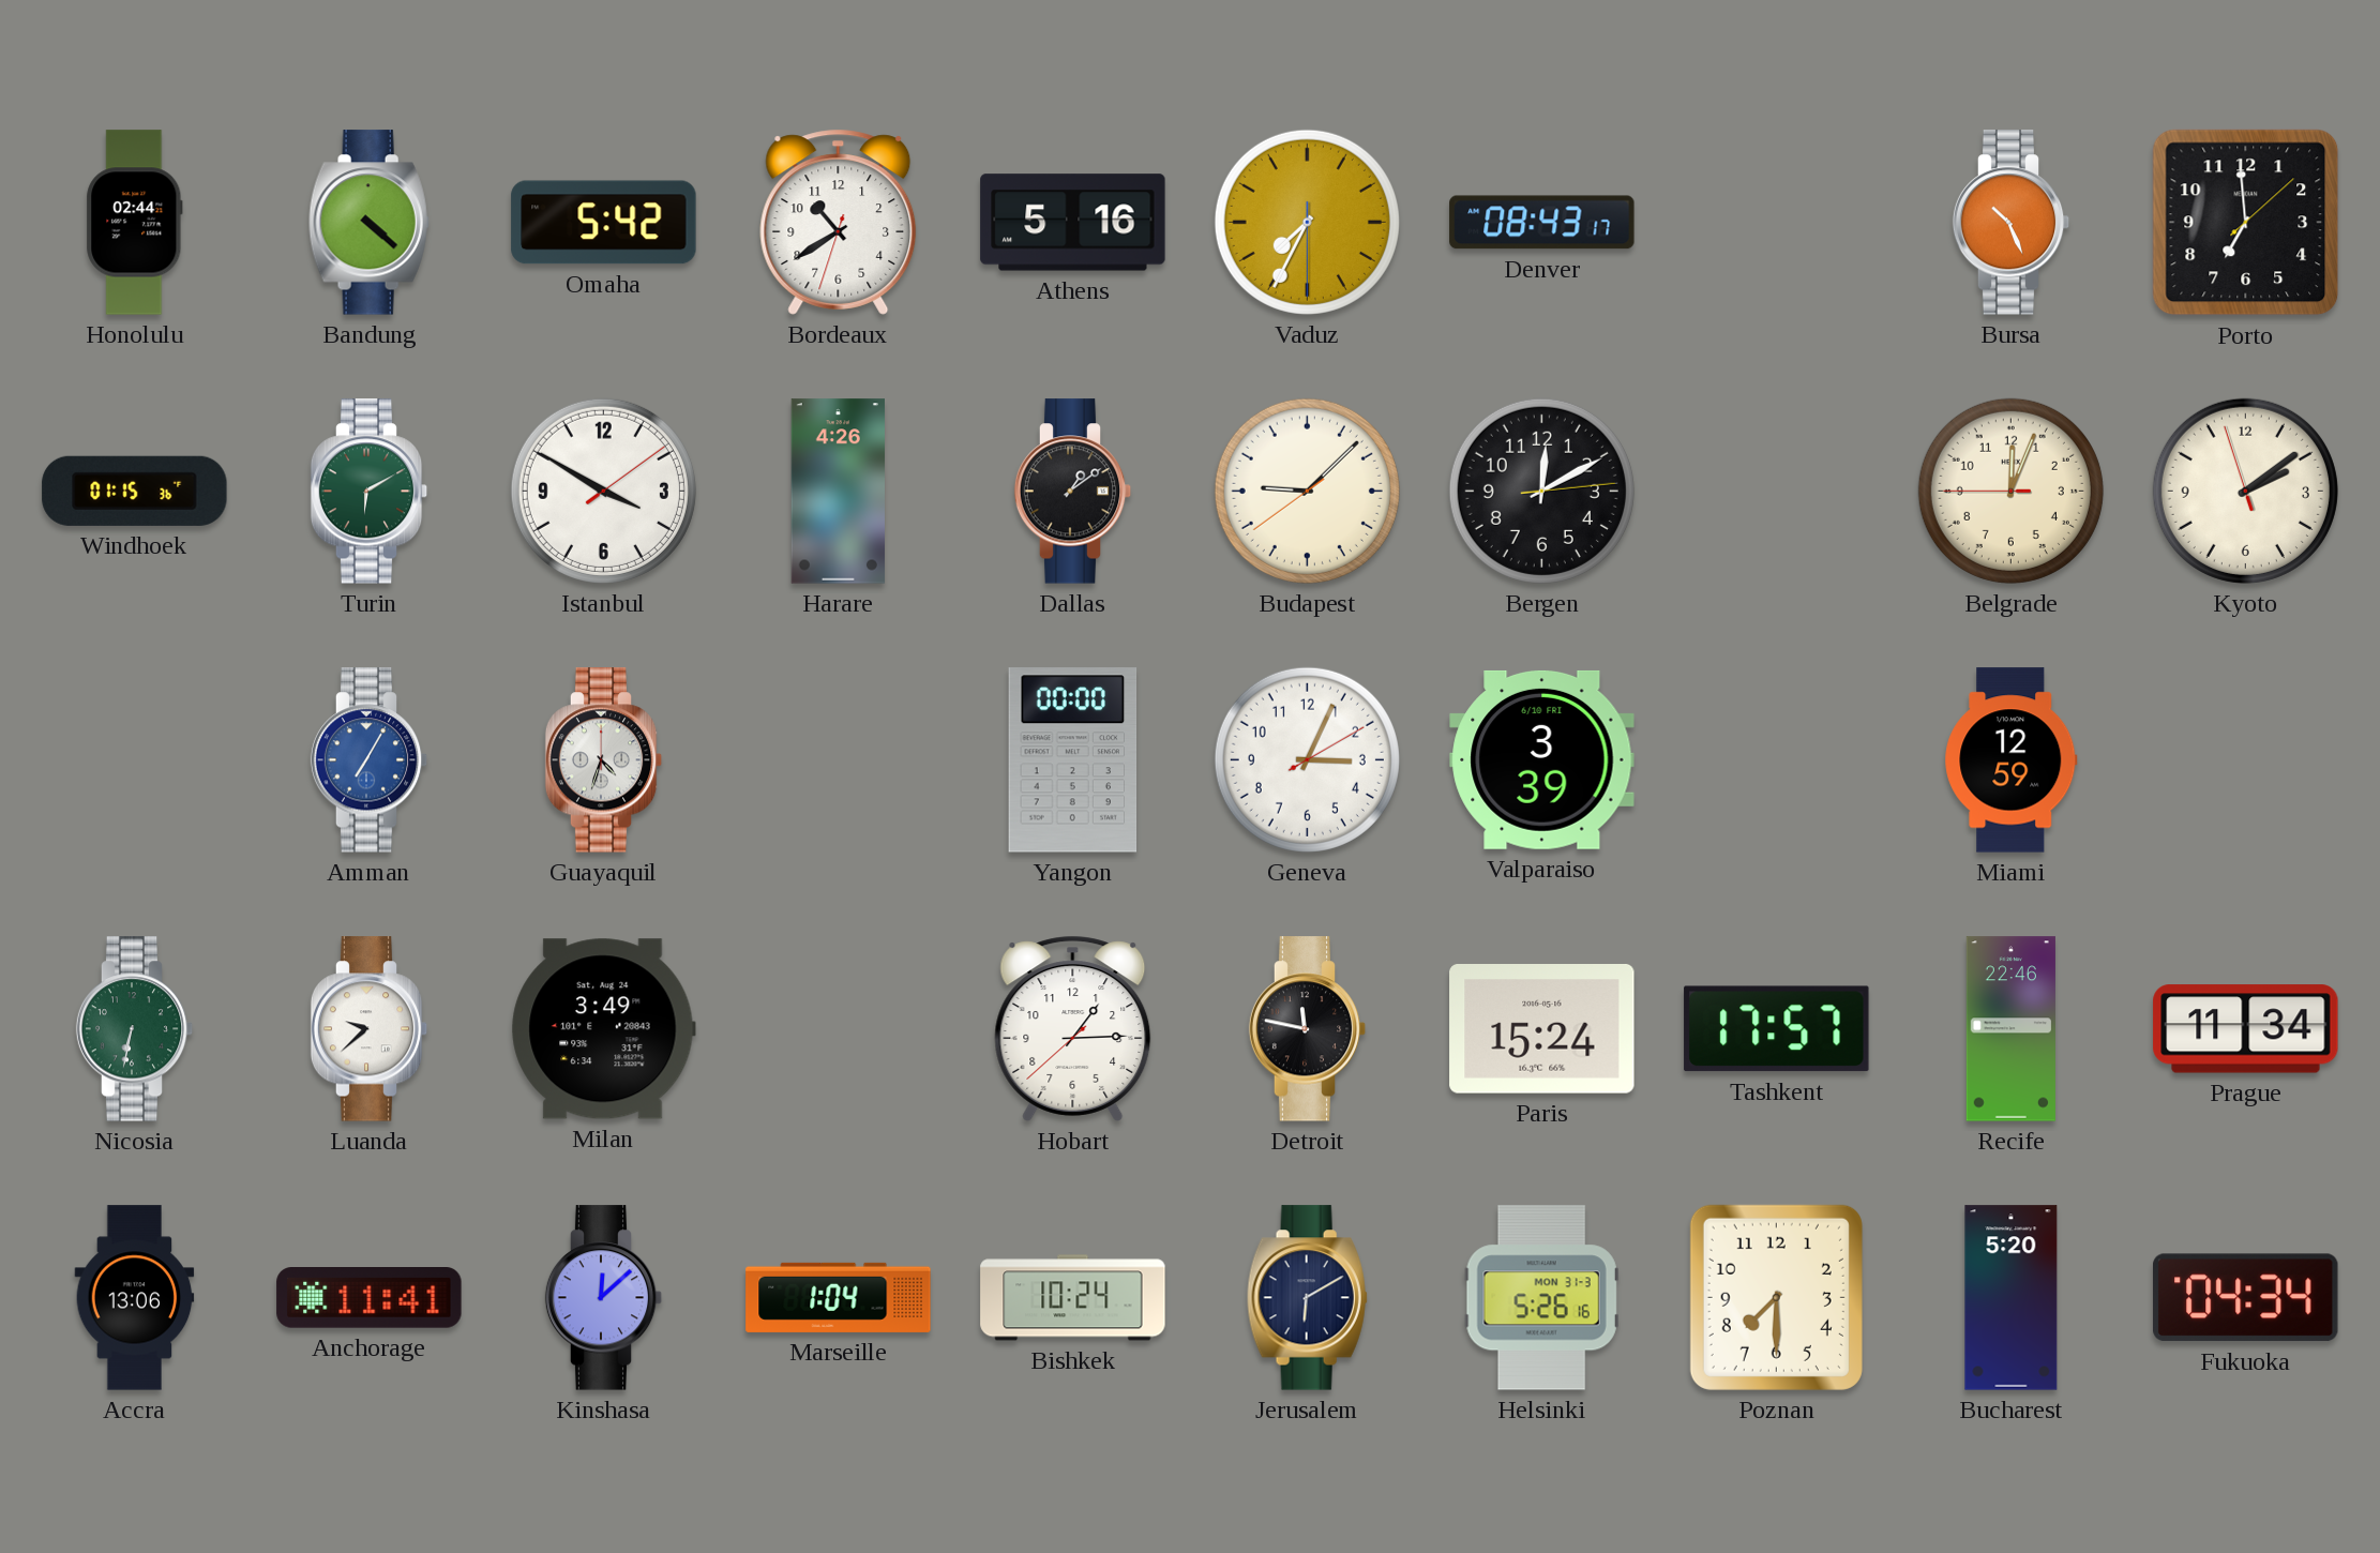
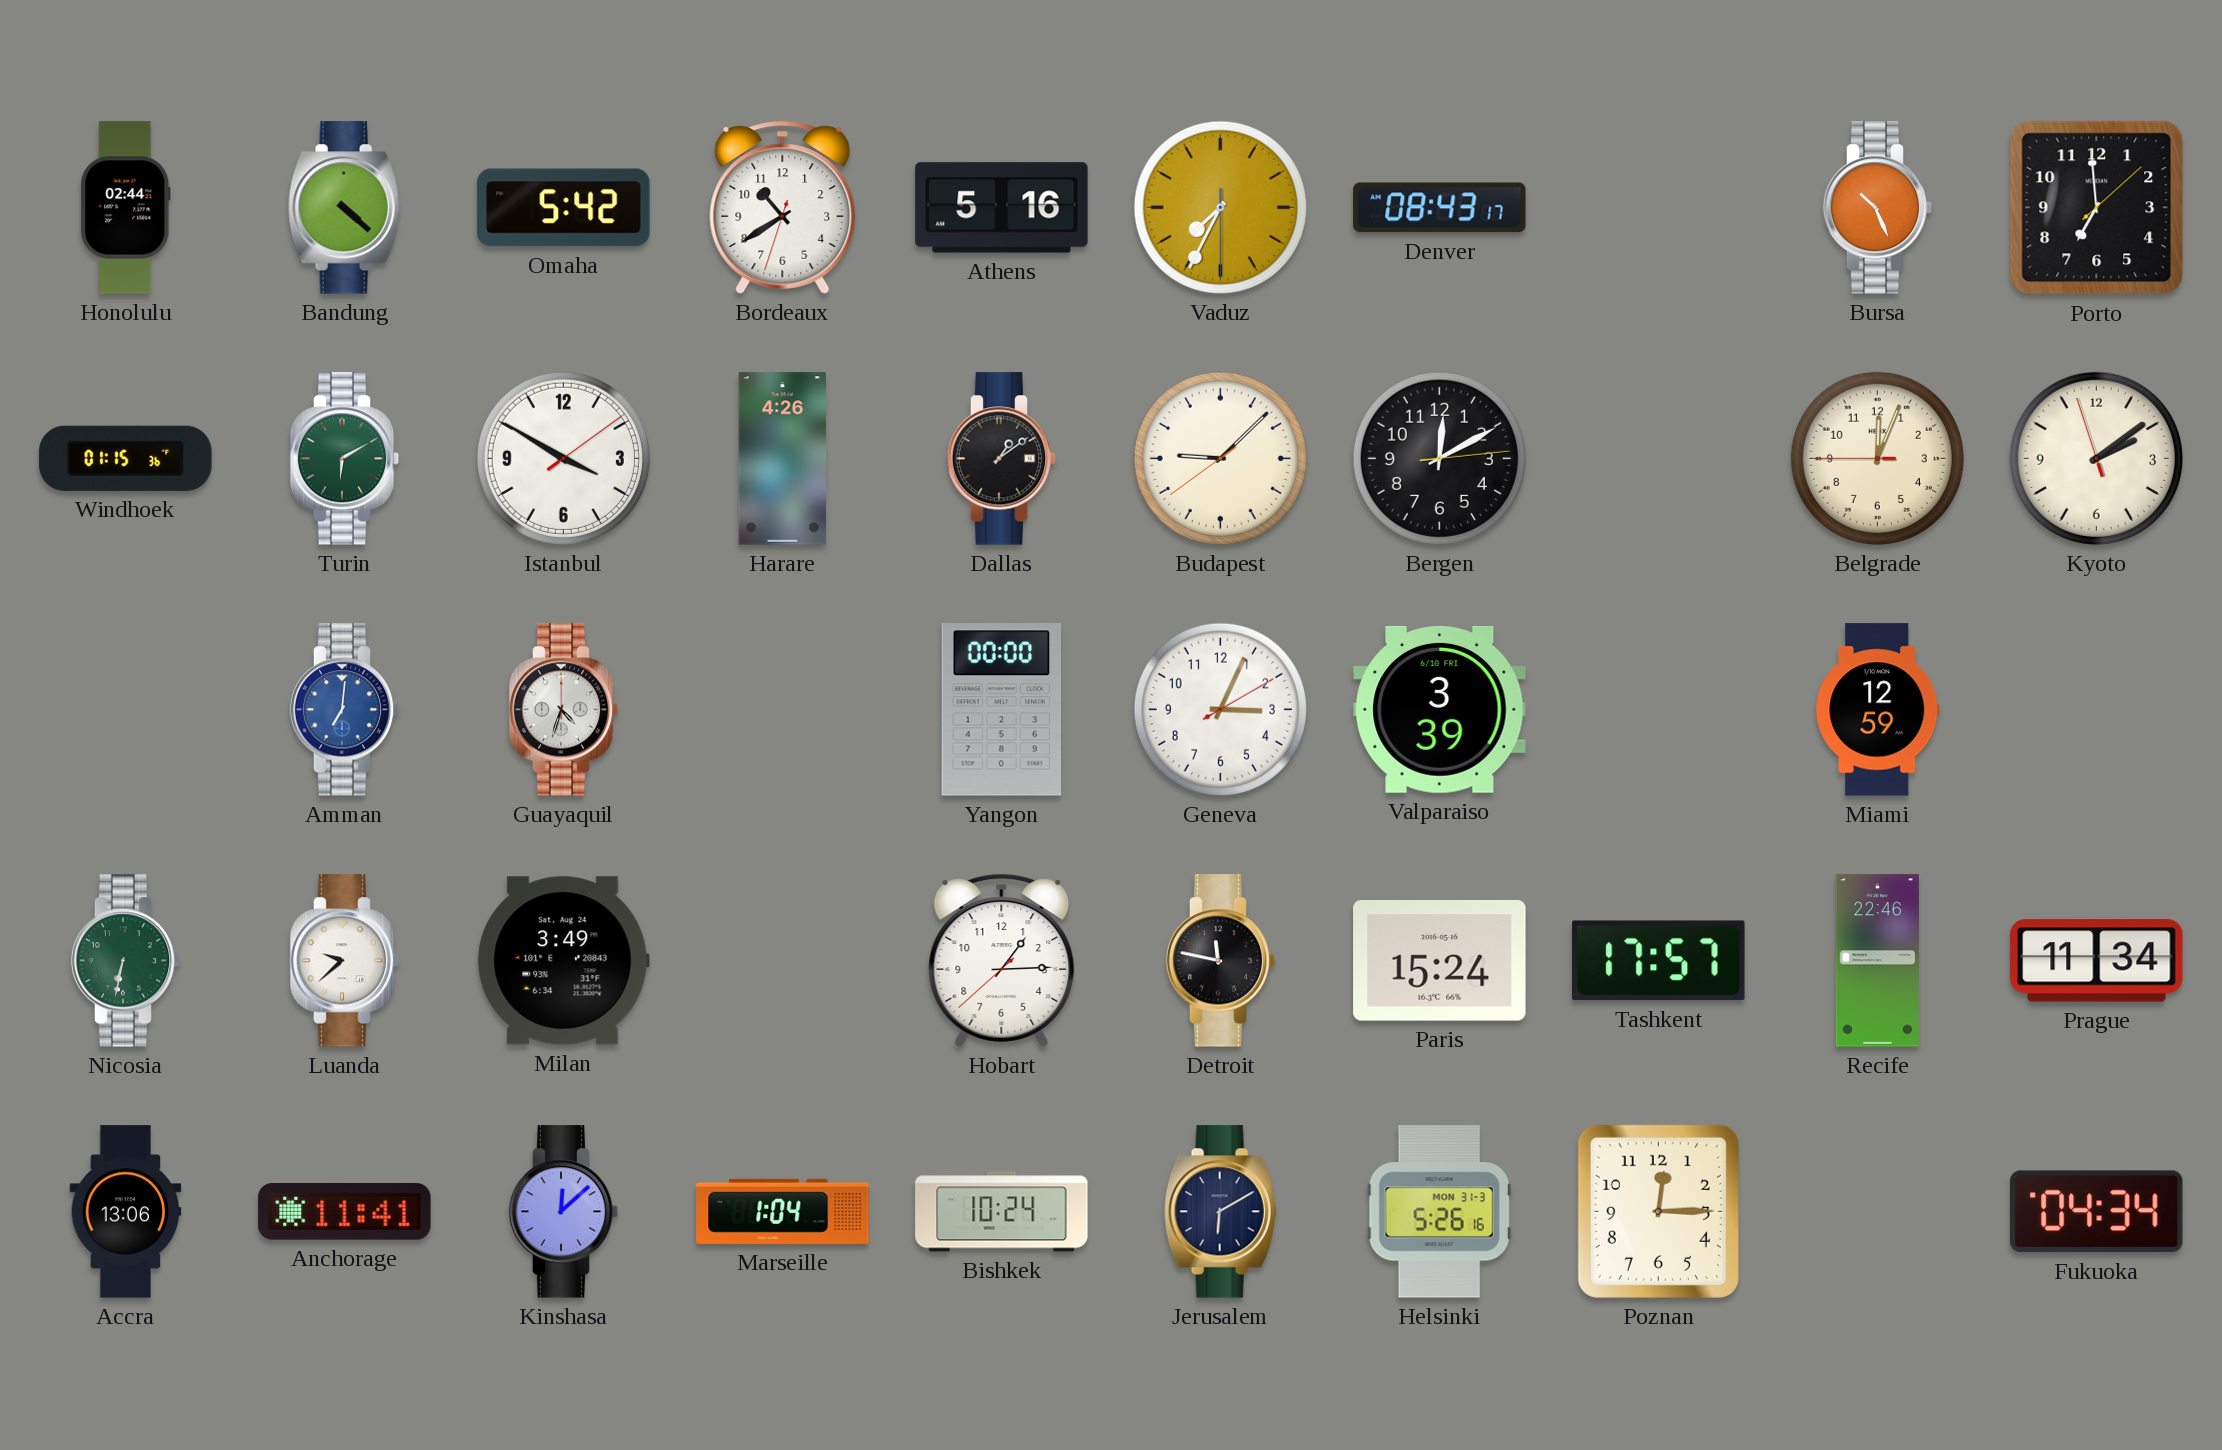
Amman: 7:05 -> 7:01 (345, 710)
Poznan: 7:30 -> 12:15 (1658, 1211)
Bucharest: 5:20 -> none (2012, 1298)
